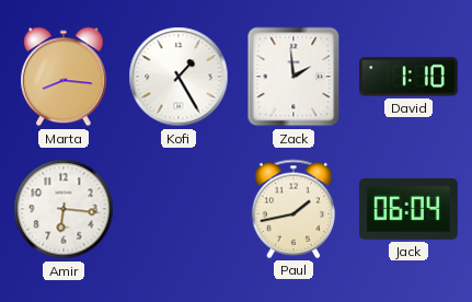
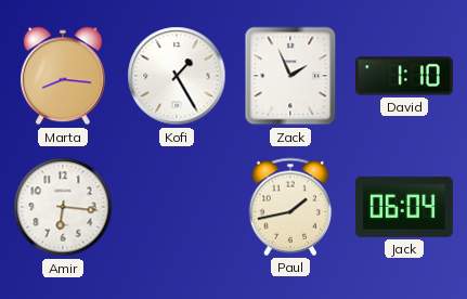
Zack: 1:59 -> 1:56 (290, 76)
